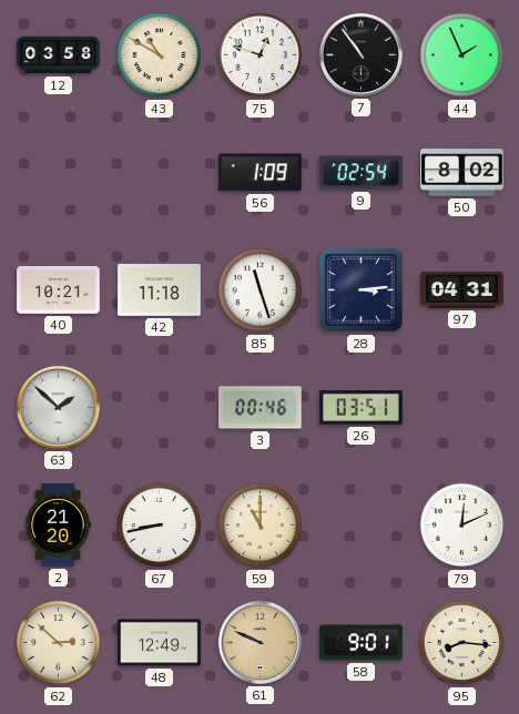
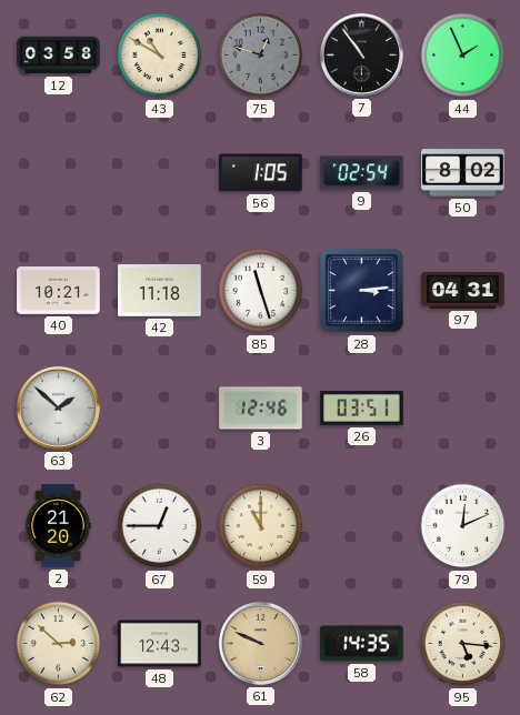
75 dial: white -> grey (261, 56)
56: 1:09 -> 1:05 (261, 173)
3: 00:46 -> 12:46 (261, 409)
67: 8:43 -> 12:45 (160, 526)
48: 12:49 -> 12:43 (160, 644)
58: 9:01 -> 14:35 (362, 644)
95: 8:16 -> 5:16 (463, 644)
